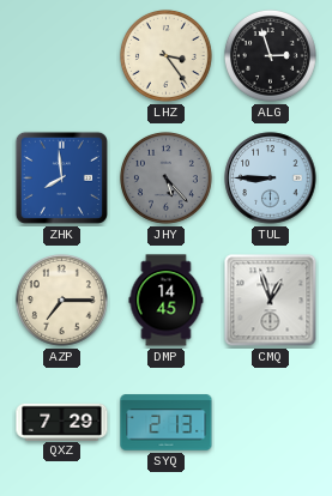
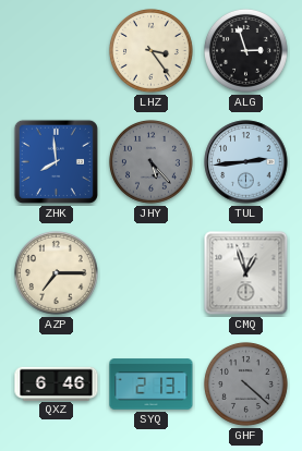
TUL: 8:45 -> 2:44 (246, 162)
DMP: 14:45 -> none (167, 301)
QXZ: 7:29 -> 6:46 (57, 383)
GHF: none -> 4:22 (245, 383)
